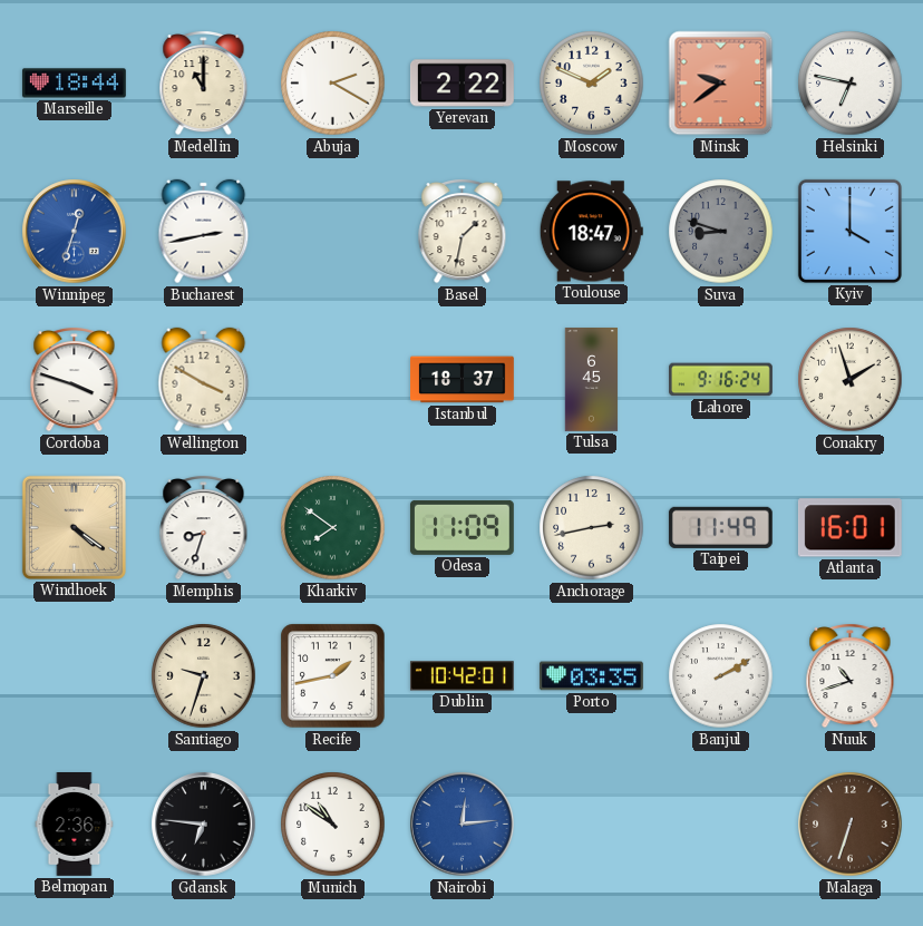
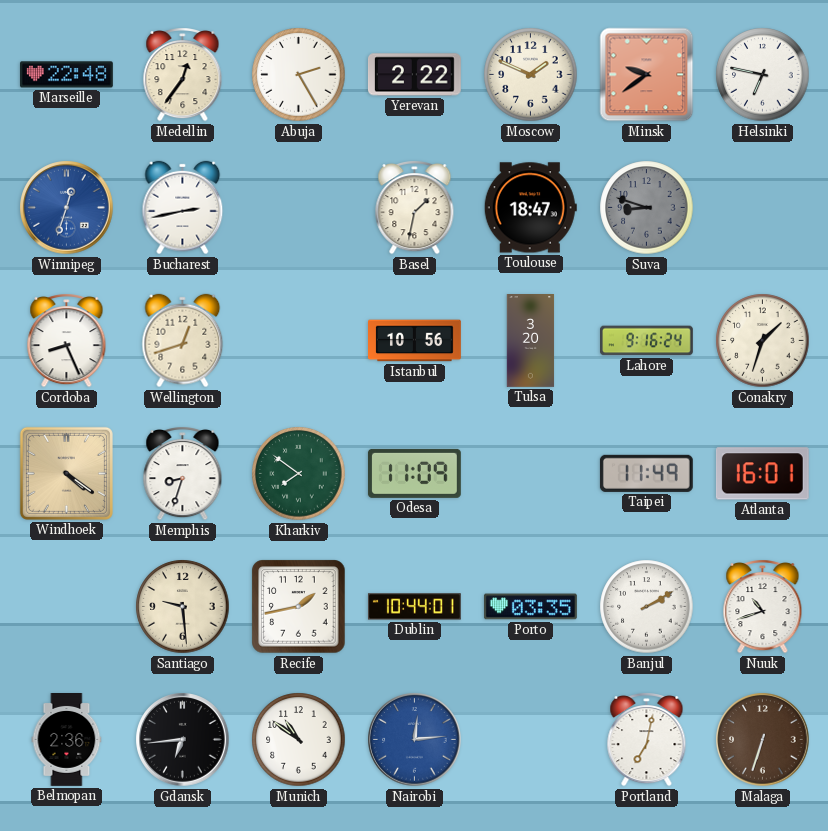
Marseille: 18:44 -> 22:48 (66, 75)
Medellin: 11:00 -> 12:36 (183, 74)
Abuja: 2:20 -> 2:25 (299, 75)
Kyiv: 4:00 -> none (849, 231)
Cordoba: 3:48 -> 8:26 (67, 340)
Wellington: 3:50 -> 12:42 (183, 341)
Istanbul: 18:37 -> 10:56 (415, 341)
Tulsa: 6:45 -> 3:20 (531, 341)
Conakry: 1:57 -> 1:33 (763, 341)
Anchorage: 2:43 -> none (592, 528)
Santiago: 9:33 -> 9:29 (183, 607)
Dublin: 10:42 -> 10:44 (414, 607)
Gdansk: 6:46 -> 6:44 (183, 740)
Portland: none -> 7:02 (647, 739)
